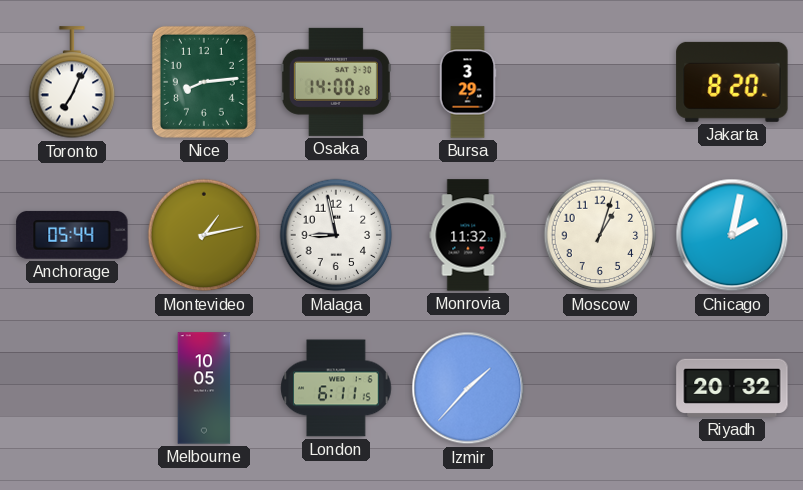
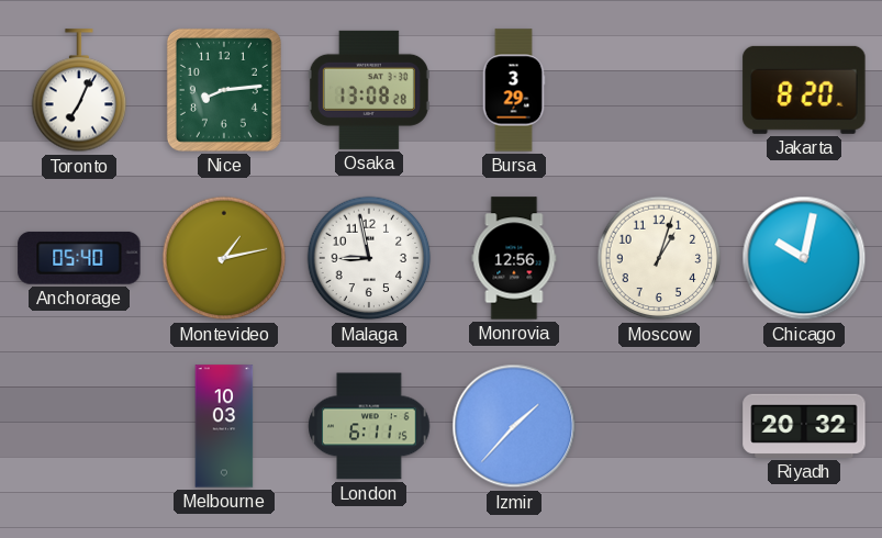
Osaka: 14:00 -> 13:08 (369, 90)
Anchorage: 05:44 -> 05:40 (79, 258)
Monrovia: 11:32 -> 12:56 (514, 258)
Chicago: 2:02 -> 10:02 (804, 258)
Melbourne: 10:05 -> 10:03 (224, 426)
